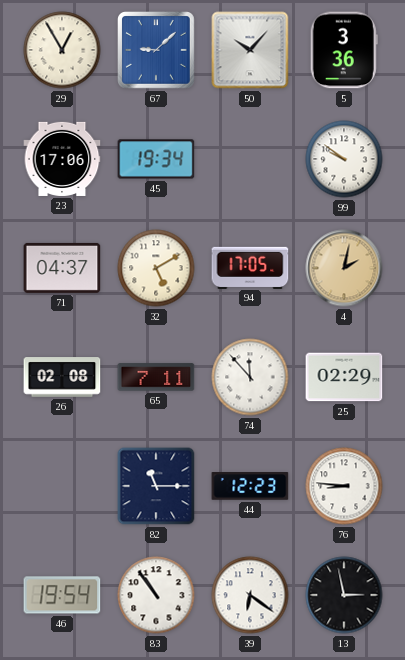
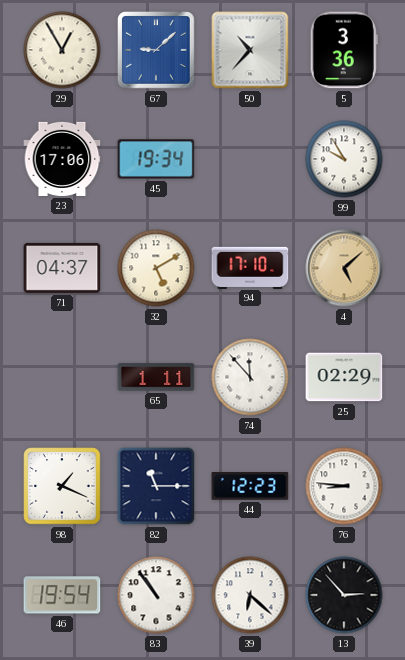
50: 10:07 -> 10:37 (250, 50)
99: 9:51 -> 9:55 (344, 159)
94: 17:05 -> 17:10 (250, 267)
4: 2:02 -> 5:08 (344, 268)
26: 02:08 -> none (62, 377)
65: 7:11 -> 1:11 (156, 377)
98: none -> 1:19 (62, 486)
39: 6:21 -> 6:22 (250, 595)
13: 2:58 -> 2:53 (344, 595)
